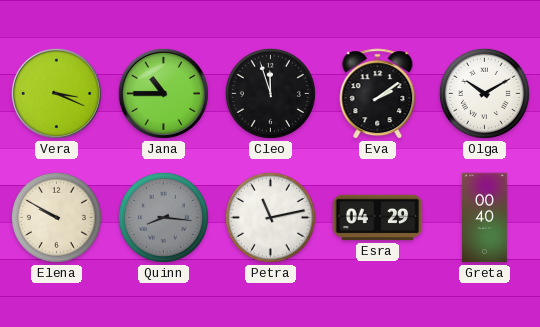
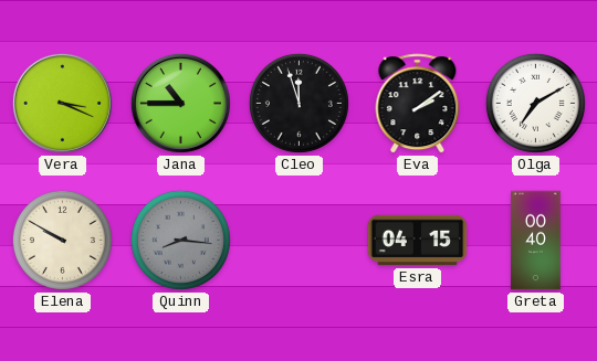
Olga: 10:10 -> 7:10 (535, 103)
Petra: 11:13 -> none (270, 217)
Esra: 04:29 -> 04:15 (418, 241)
